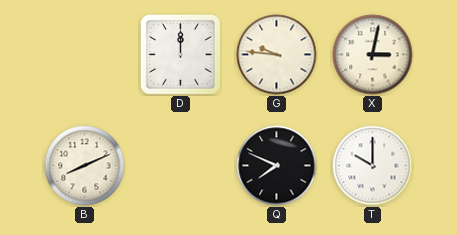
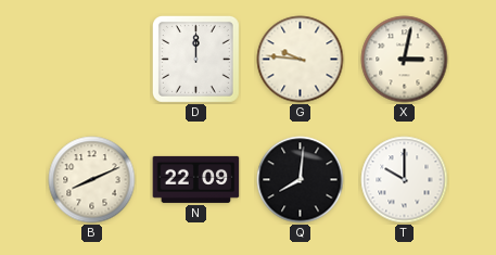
N: none -> 22:09 (196, 179)
Q: 7:49 -> 8:01 (301, 180)
